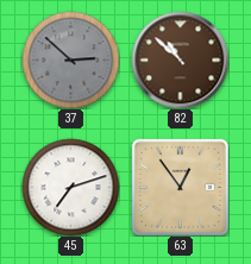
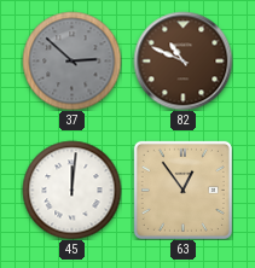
82: 10:52 -> 10:49 (182, 60)
45: 7:12 -> 12:01 (71, 190)
